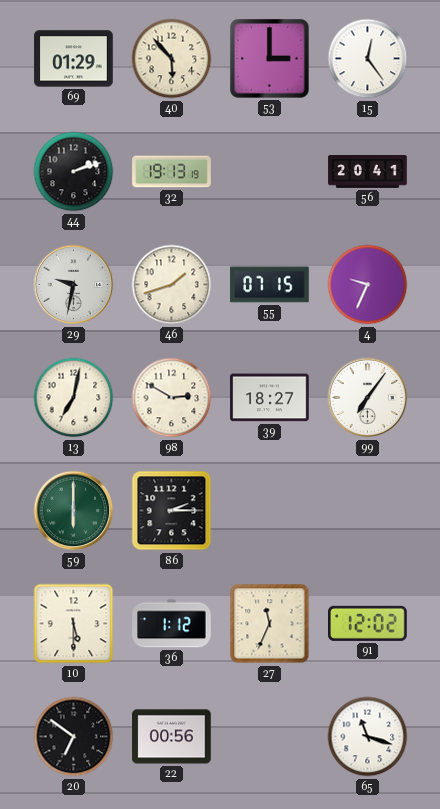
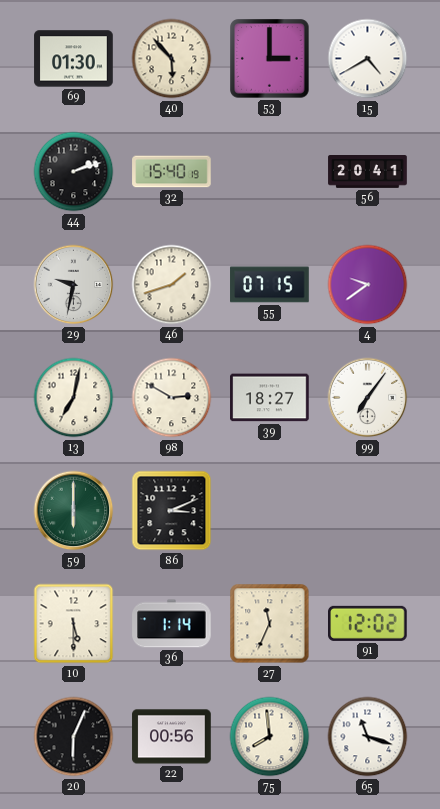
69: 01:29 -> 01:30 (74, 59)
15: 12:24 -> 4:40 (368, 59)
32: 19:13 -> 15:40 (172, 172)
4: 9:34 -> 9:39 (368, 285)
86: 2:15 -> 3:11 (172, 511)
36: 1:12 -> 1:14 (172, 624)
20: 6:51 -> 6:04 (74, 737)
75: none -> 7:59 (270, 737)
